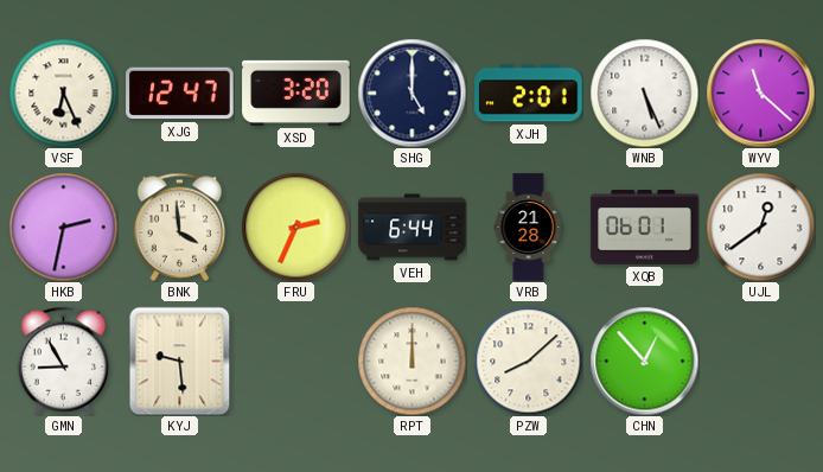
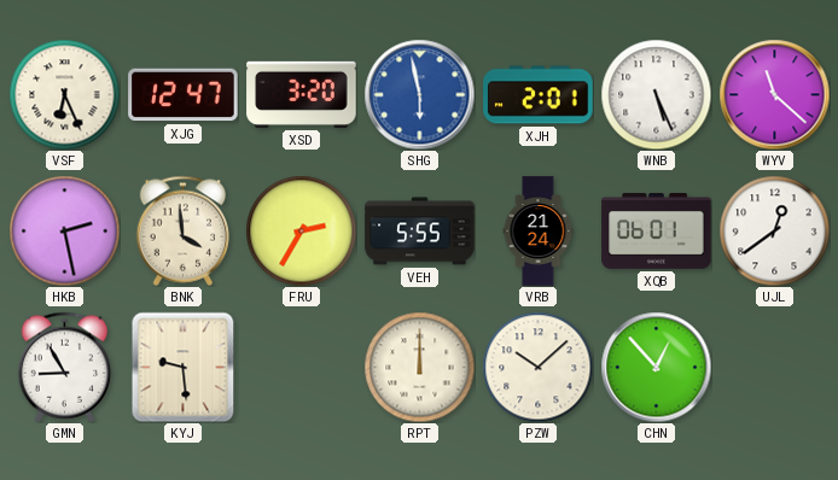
SHG: 5:00 -> 5:58 (419, 94)
SHG dial: navy -> blue (419, 94)
HKB: 2:32 -> 2:28 (64, 230)
FRU: 2:34 -> 2:35 (301, 230)
VEH: 6:44 -> 5:55 (420, 232)
VRB: 21:28 -> 21:24 (539, 232)
PZW: 8:08 -> 10:08 (537, 367)
